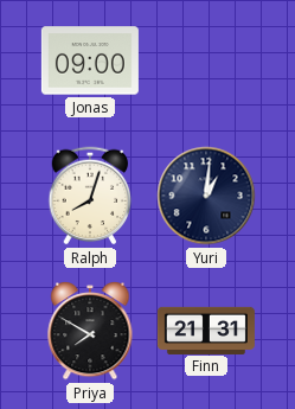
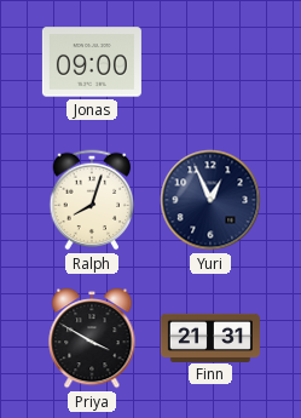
Yuri: 1:01 -> 12:56 (210, 200)
Priya: 7:50 -> 3:50 (92, 339)
